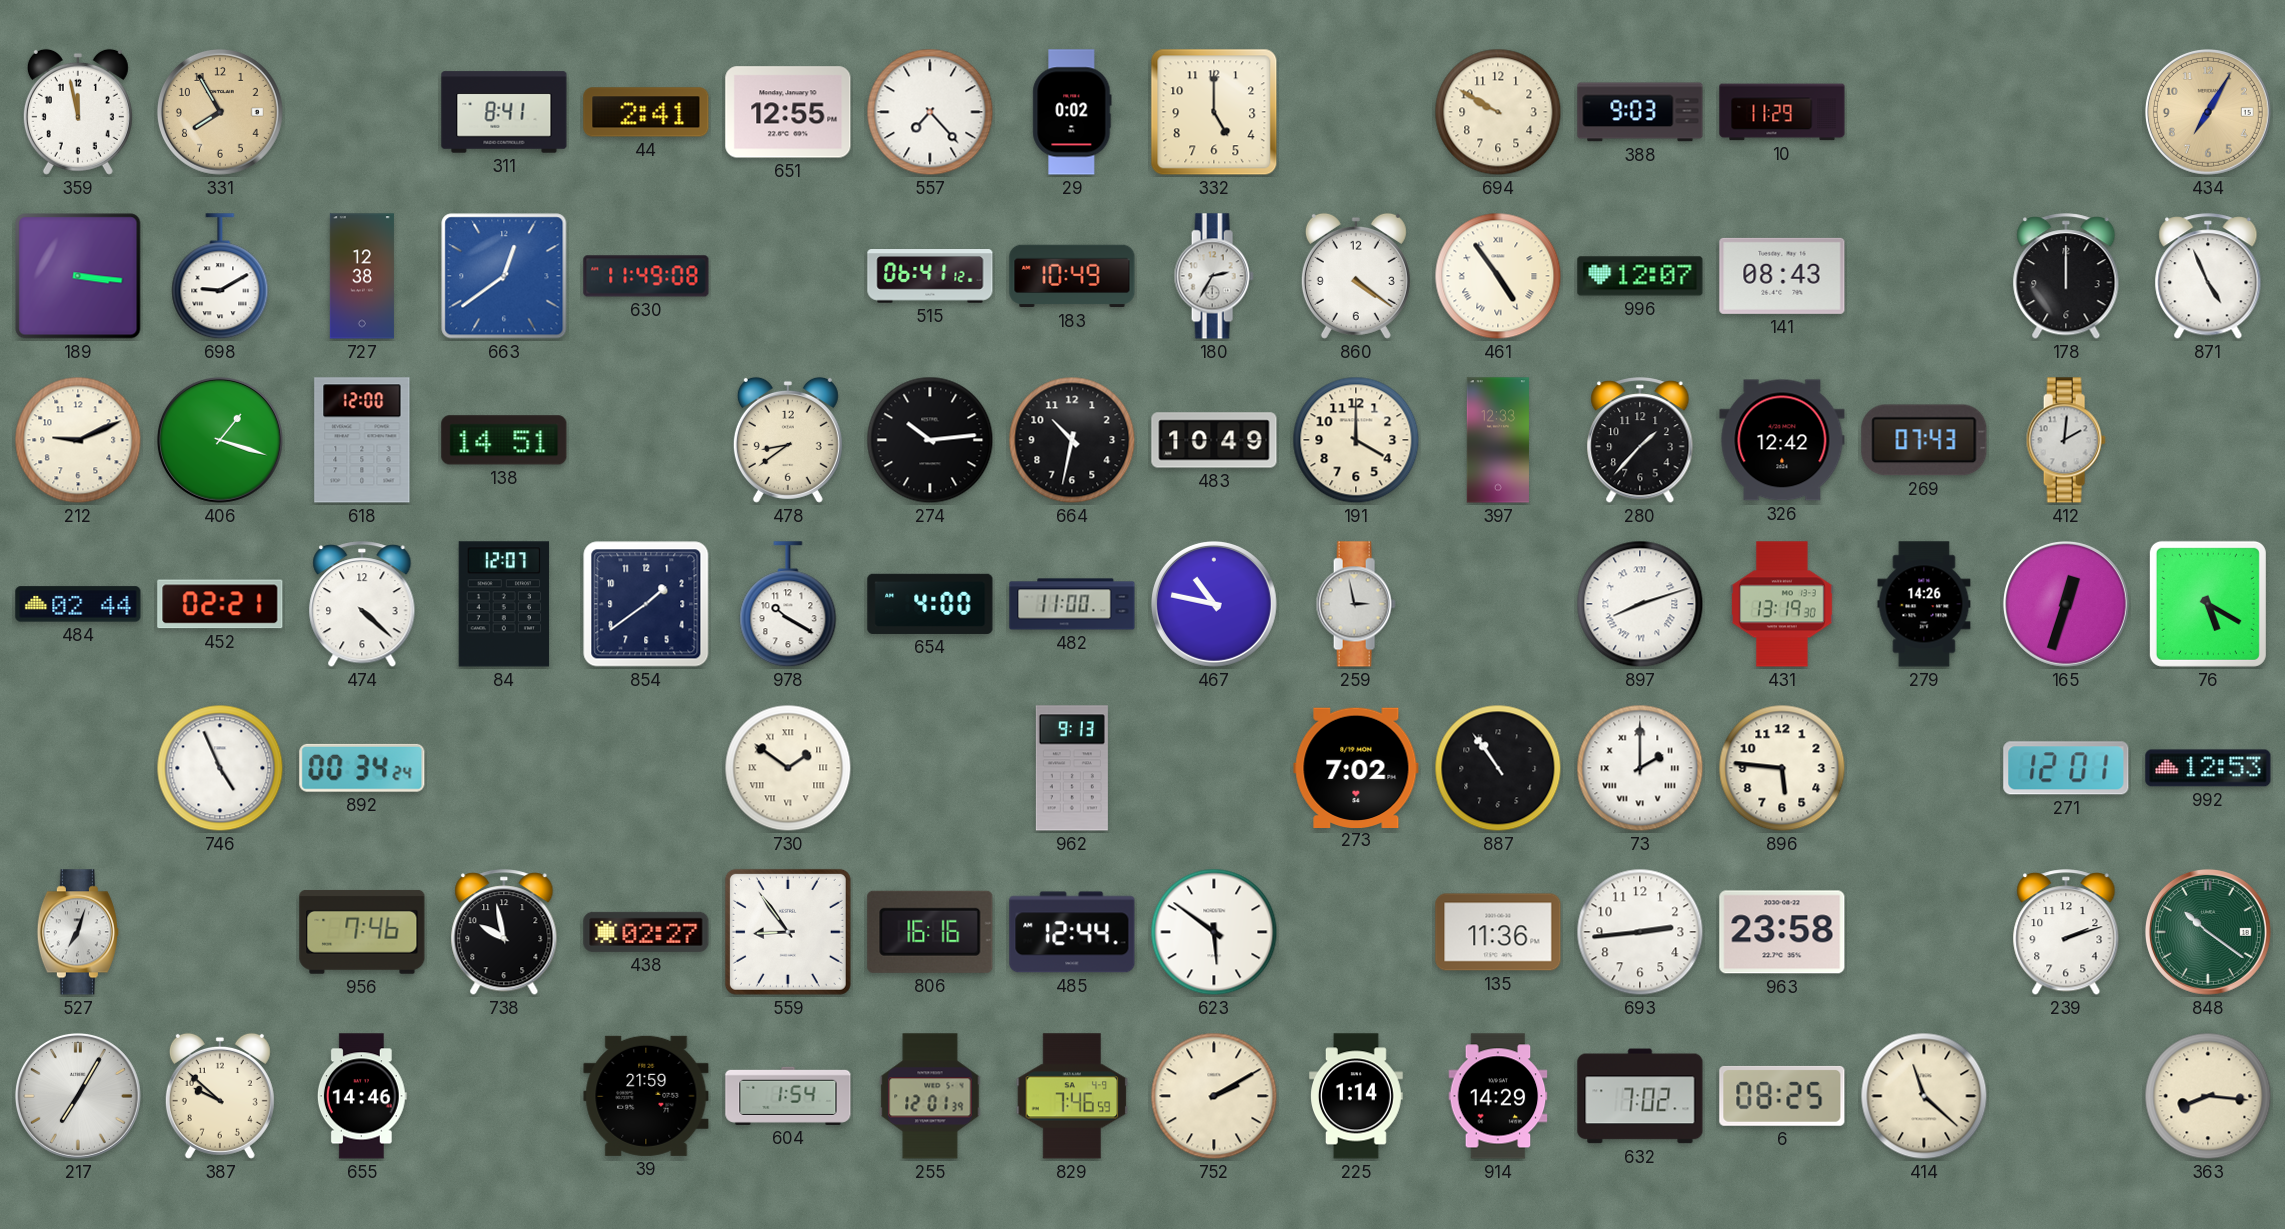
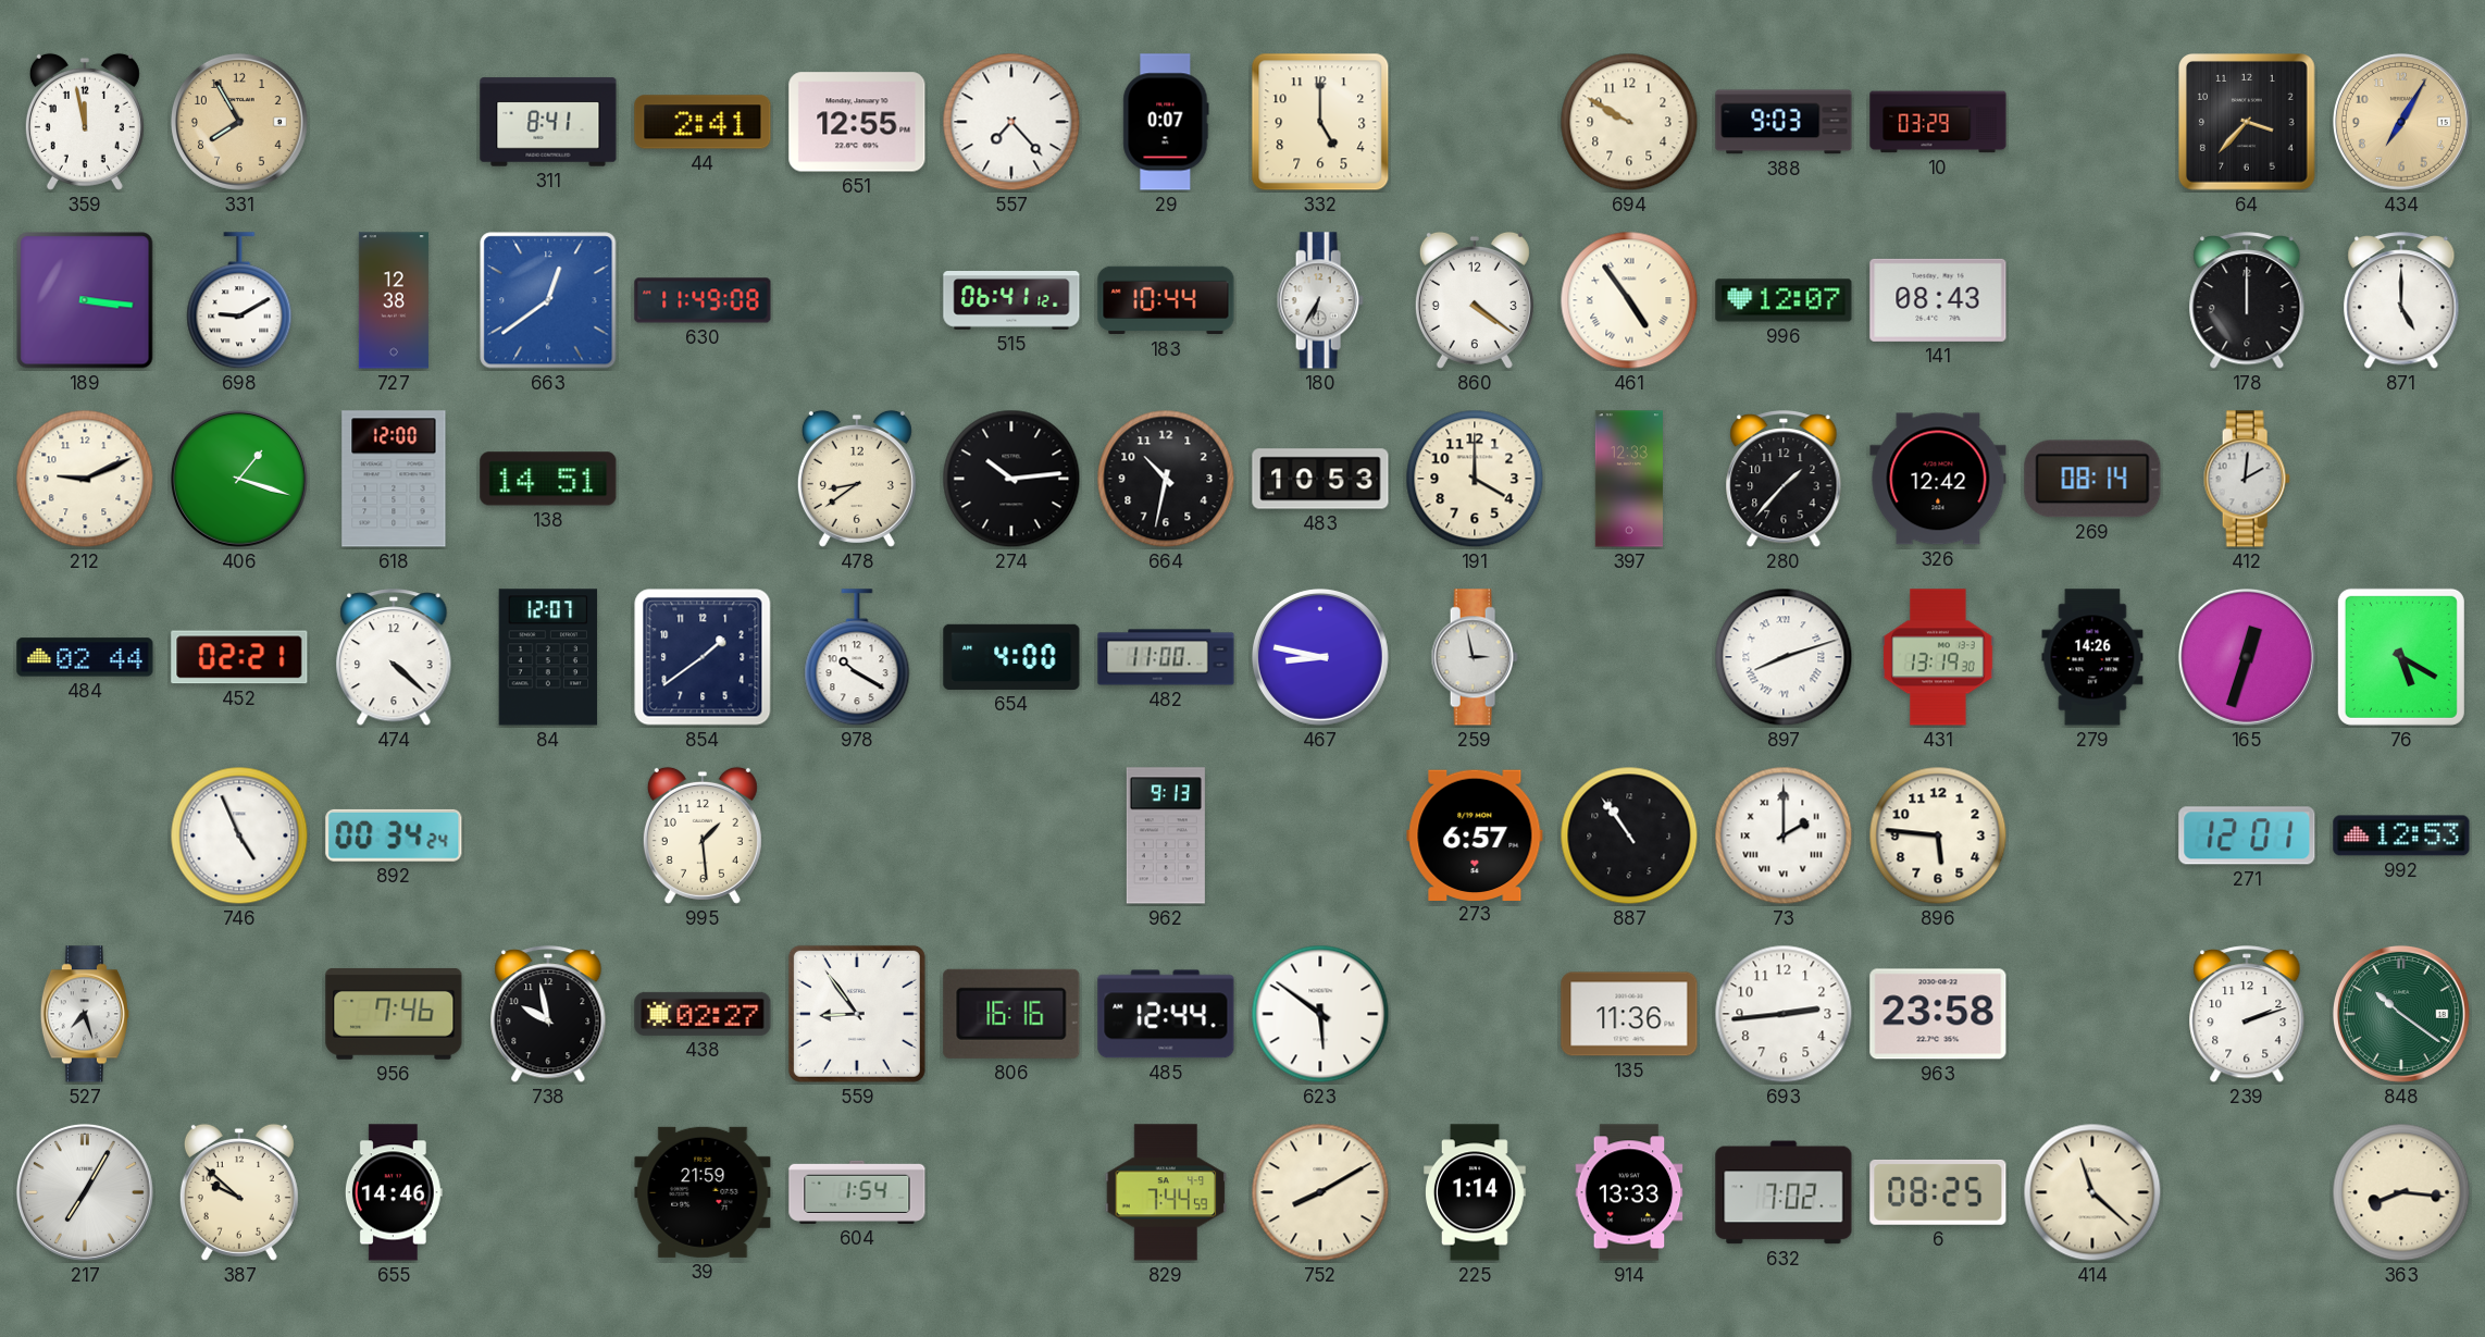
29: 0:02 -> 0:07 (1166, 122)
10: 11:29 -> 03:29 (1938, 122)
64: none -> 3:37 (2248, 123)
183: 10:49 -> 10:44 (1166, 300)
180: 2:35 -> 6:35 (1320, 300)
871: 4:56 -> 5:00 (2401, 301)
483: 10:49 -> 10:53 (1320, 479)
269: 07:43 -> 08:14 (2092, 479)
467: 10:47 -> 8:47 (1320, 657)
995: none -> 1:29 (703, 835)
730: 1:51 -> none (788, 768)
273: 7:02 -> 6:57 (1475, 834)
527: 7:03 -> 7:27 (85, 1014)
255: 12:01 -> none (930, 1096)
829: 7:46 -> 7:44 (1166, 1192)
752: 2:10 -> 8:10 (1320, 1192)
914: 14:29 -> 13:33 (1629, 1192)
